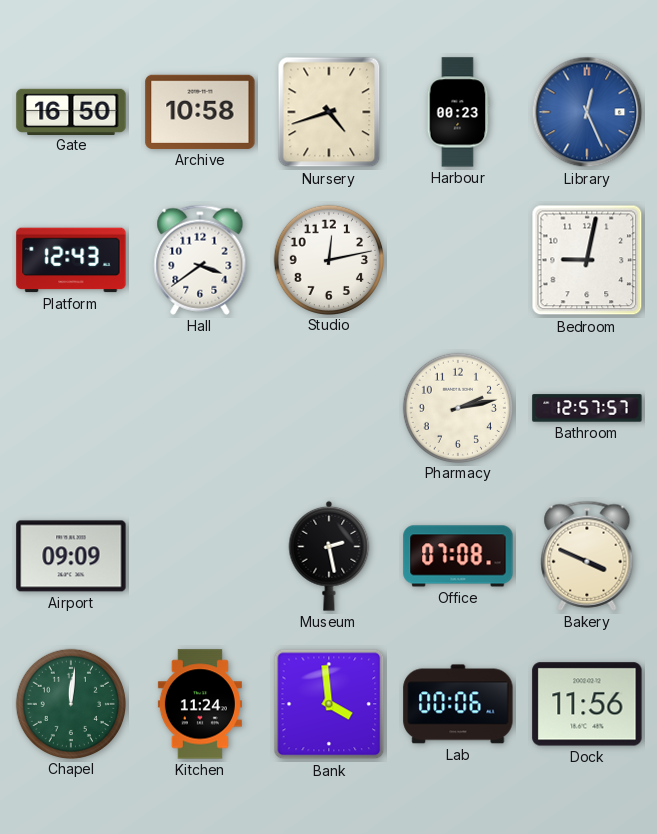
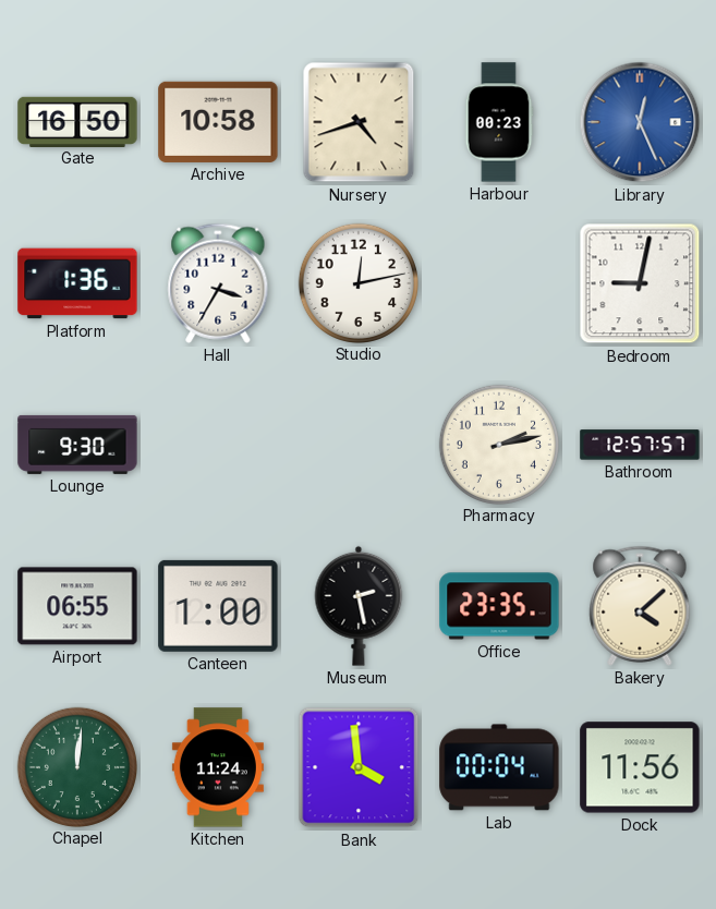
Platform: 12:43 -> 1:36 (77, 283)
Hall: 3:39 -> 3:35 (218, 283)
Lounge: none -> 9:30 (77, 445)
Airport: 09:09 -> 06:55 (77, 606)
Canteen: none -> 1:00 (218, 606)
Office: 07:08 -> 23:35 (499, 606)
Bakery: 3:49 -> 4:08 (640, 606)
Lab: 00:06 -> 00:04 (499, 767)
